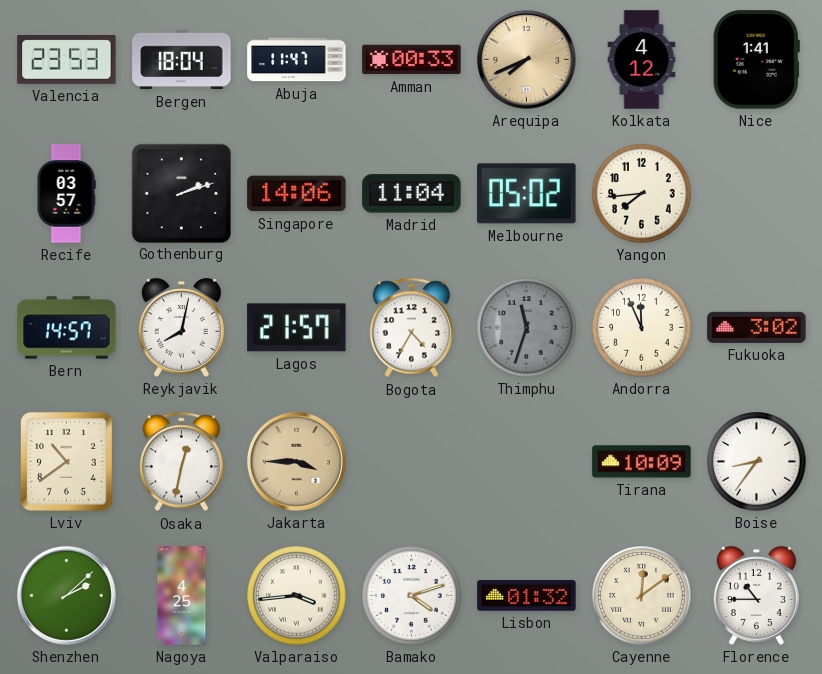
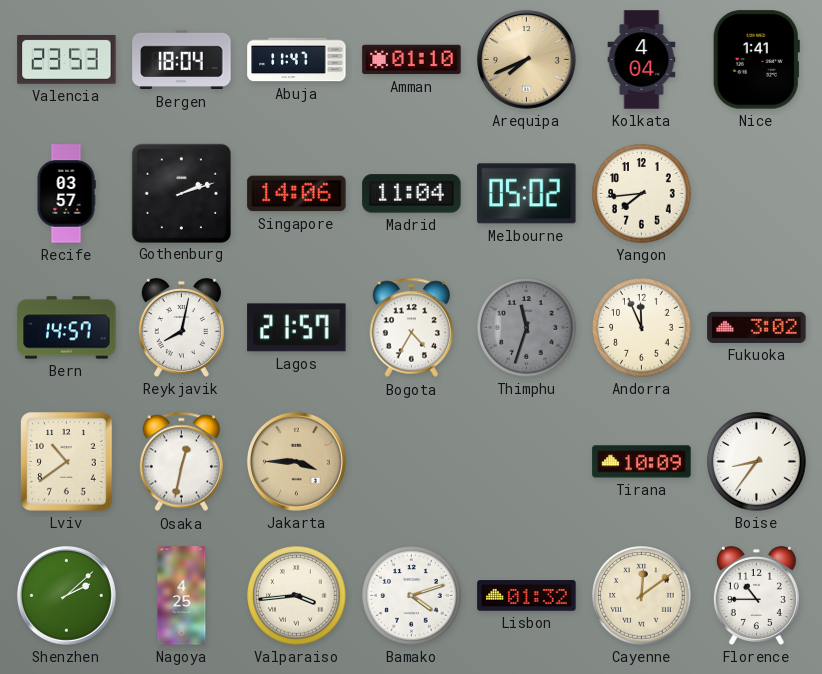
Amman: 00:33 -> 01:10 (412, 60)
Kolkata: 4:12 -> 4:04 (642, 60)
